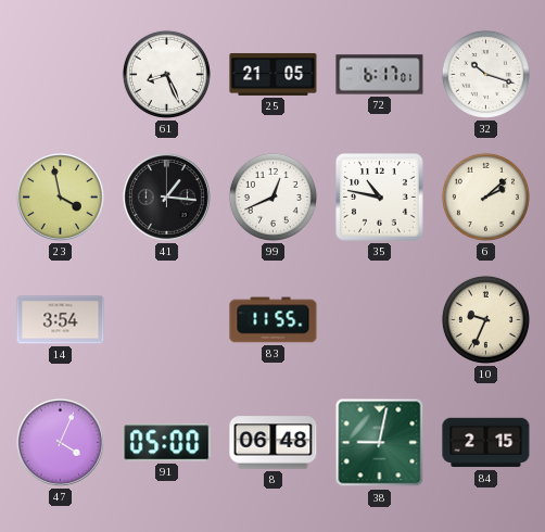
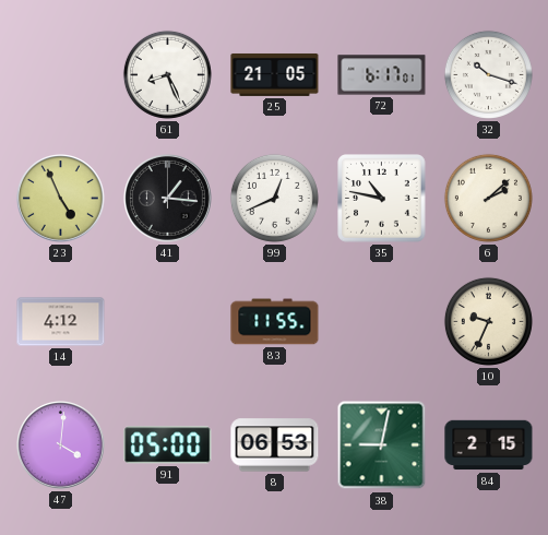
23: 3:58 -> 4:56 (61, 199)
14: 3:54 -> 4:12 (61, 322)
47: 4:04 -> 4:01 (61, 445)
8: 06:48 -> 06:53 (275, 445)
